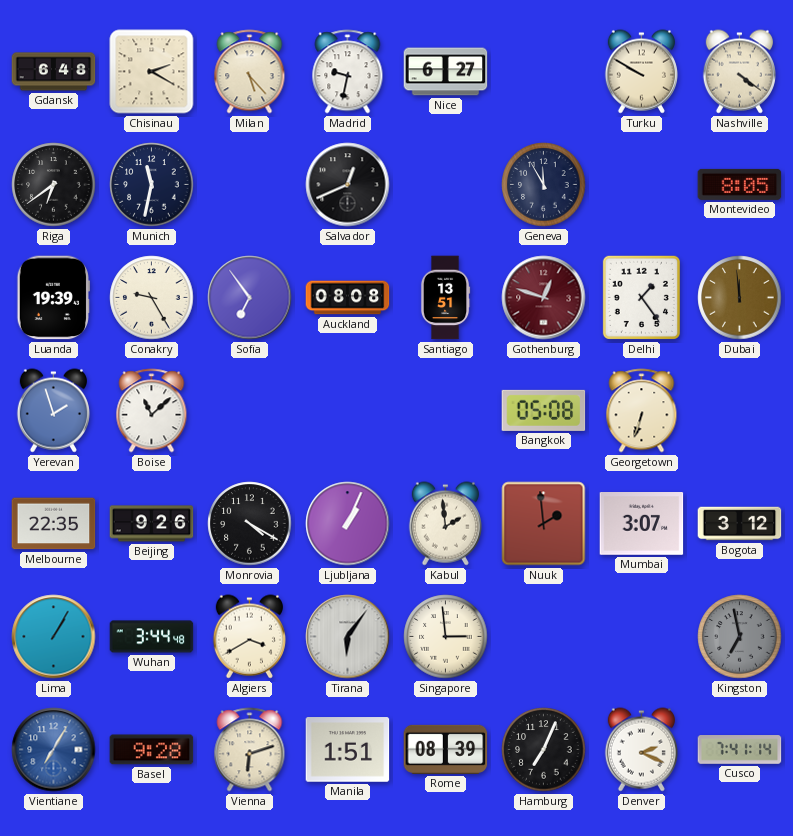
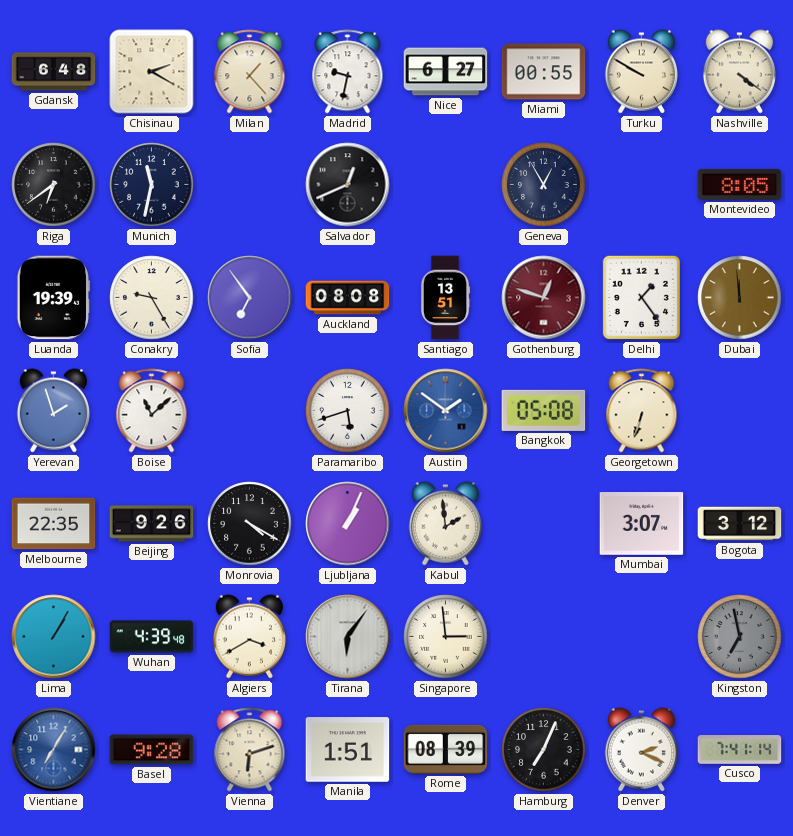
Milan: 5:23 -> 1:23 (250, 72)
Miami: none -> 00:55 (544, 72)
Geneva: 11:55 -> 12:55 (544, 185)
Paramaribo: none -> 5:42 (348, 411)
Austin: none -> 1:51 (446, 411)
Nuuk: 1:59 -> none (544, 524)
Wuhan: 3:44 -> 4:39 (152, 637)
